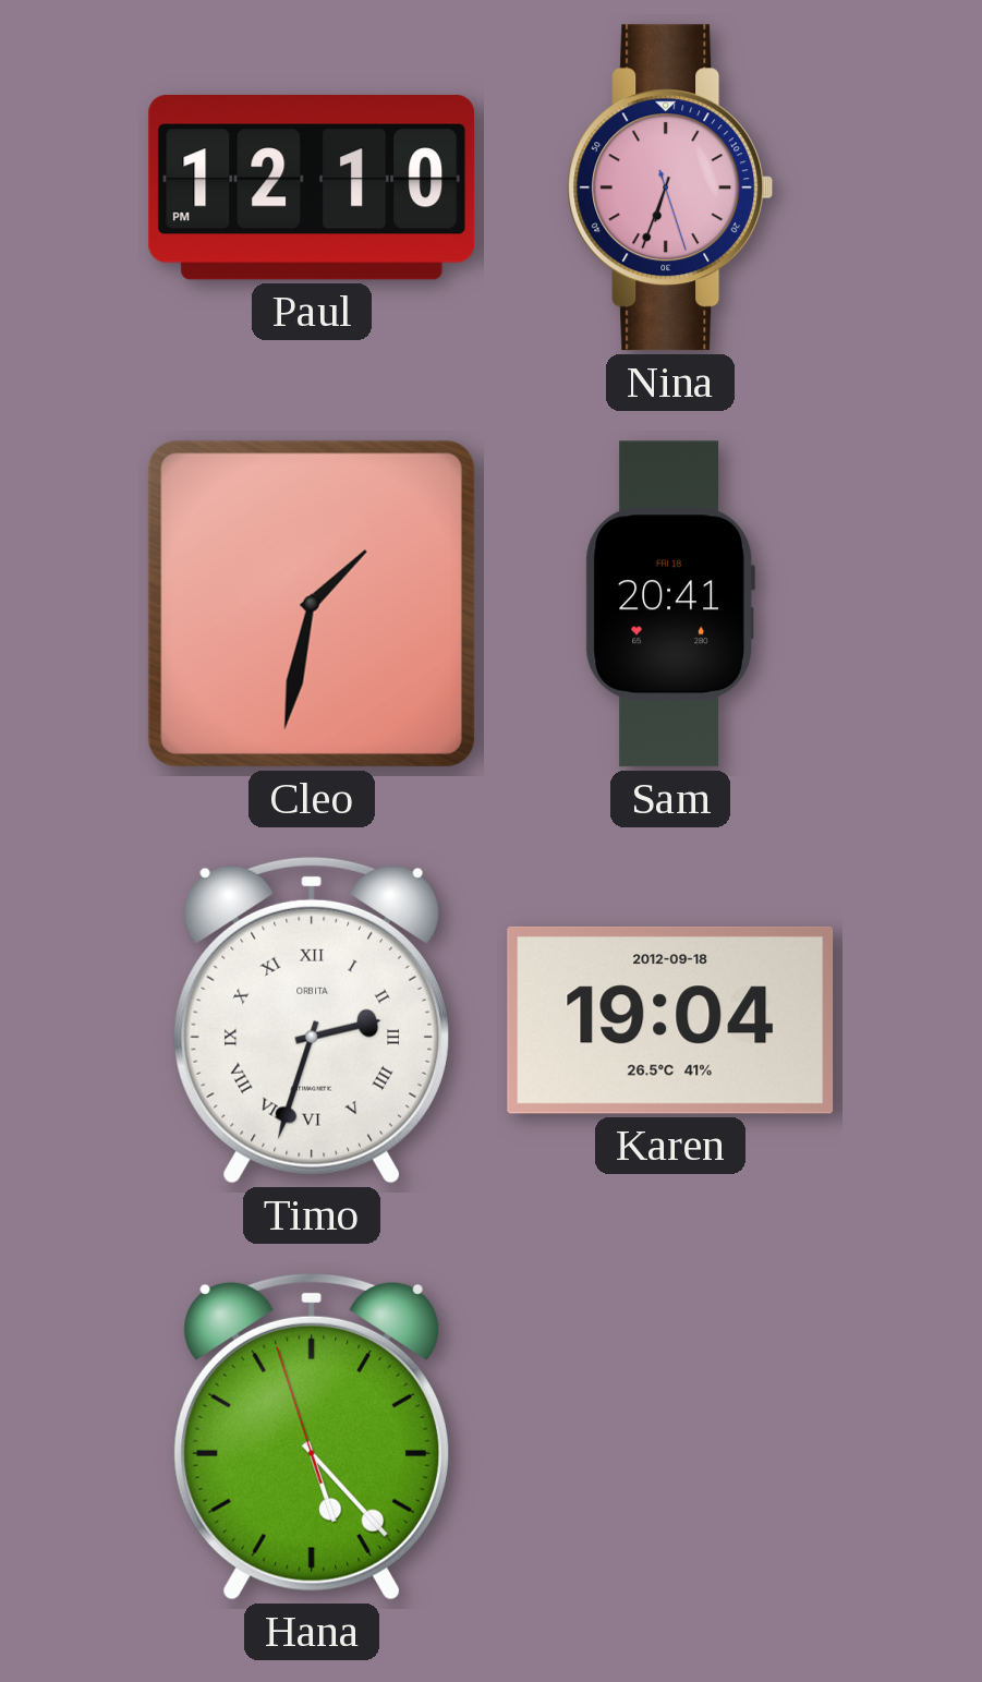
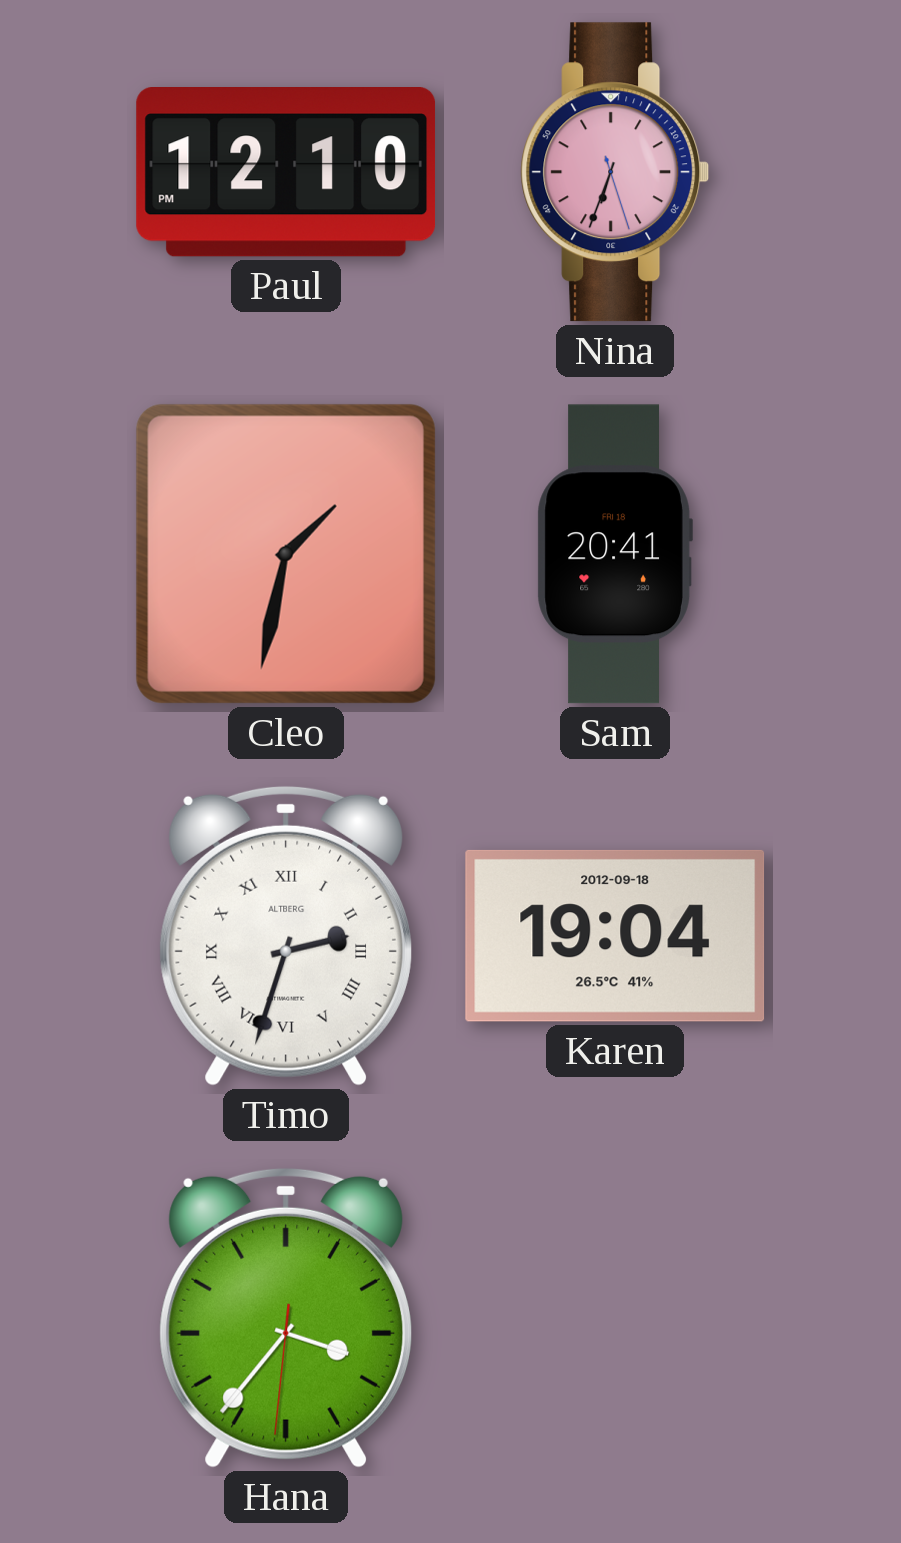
Timo brand: ORBITA -> ALTBERG (286, 936)
Hana: 5:22 -> 3:36 (286, 1318)
